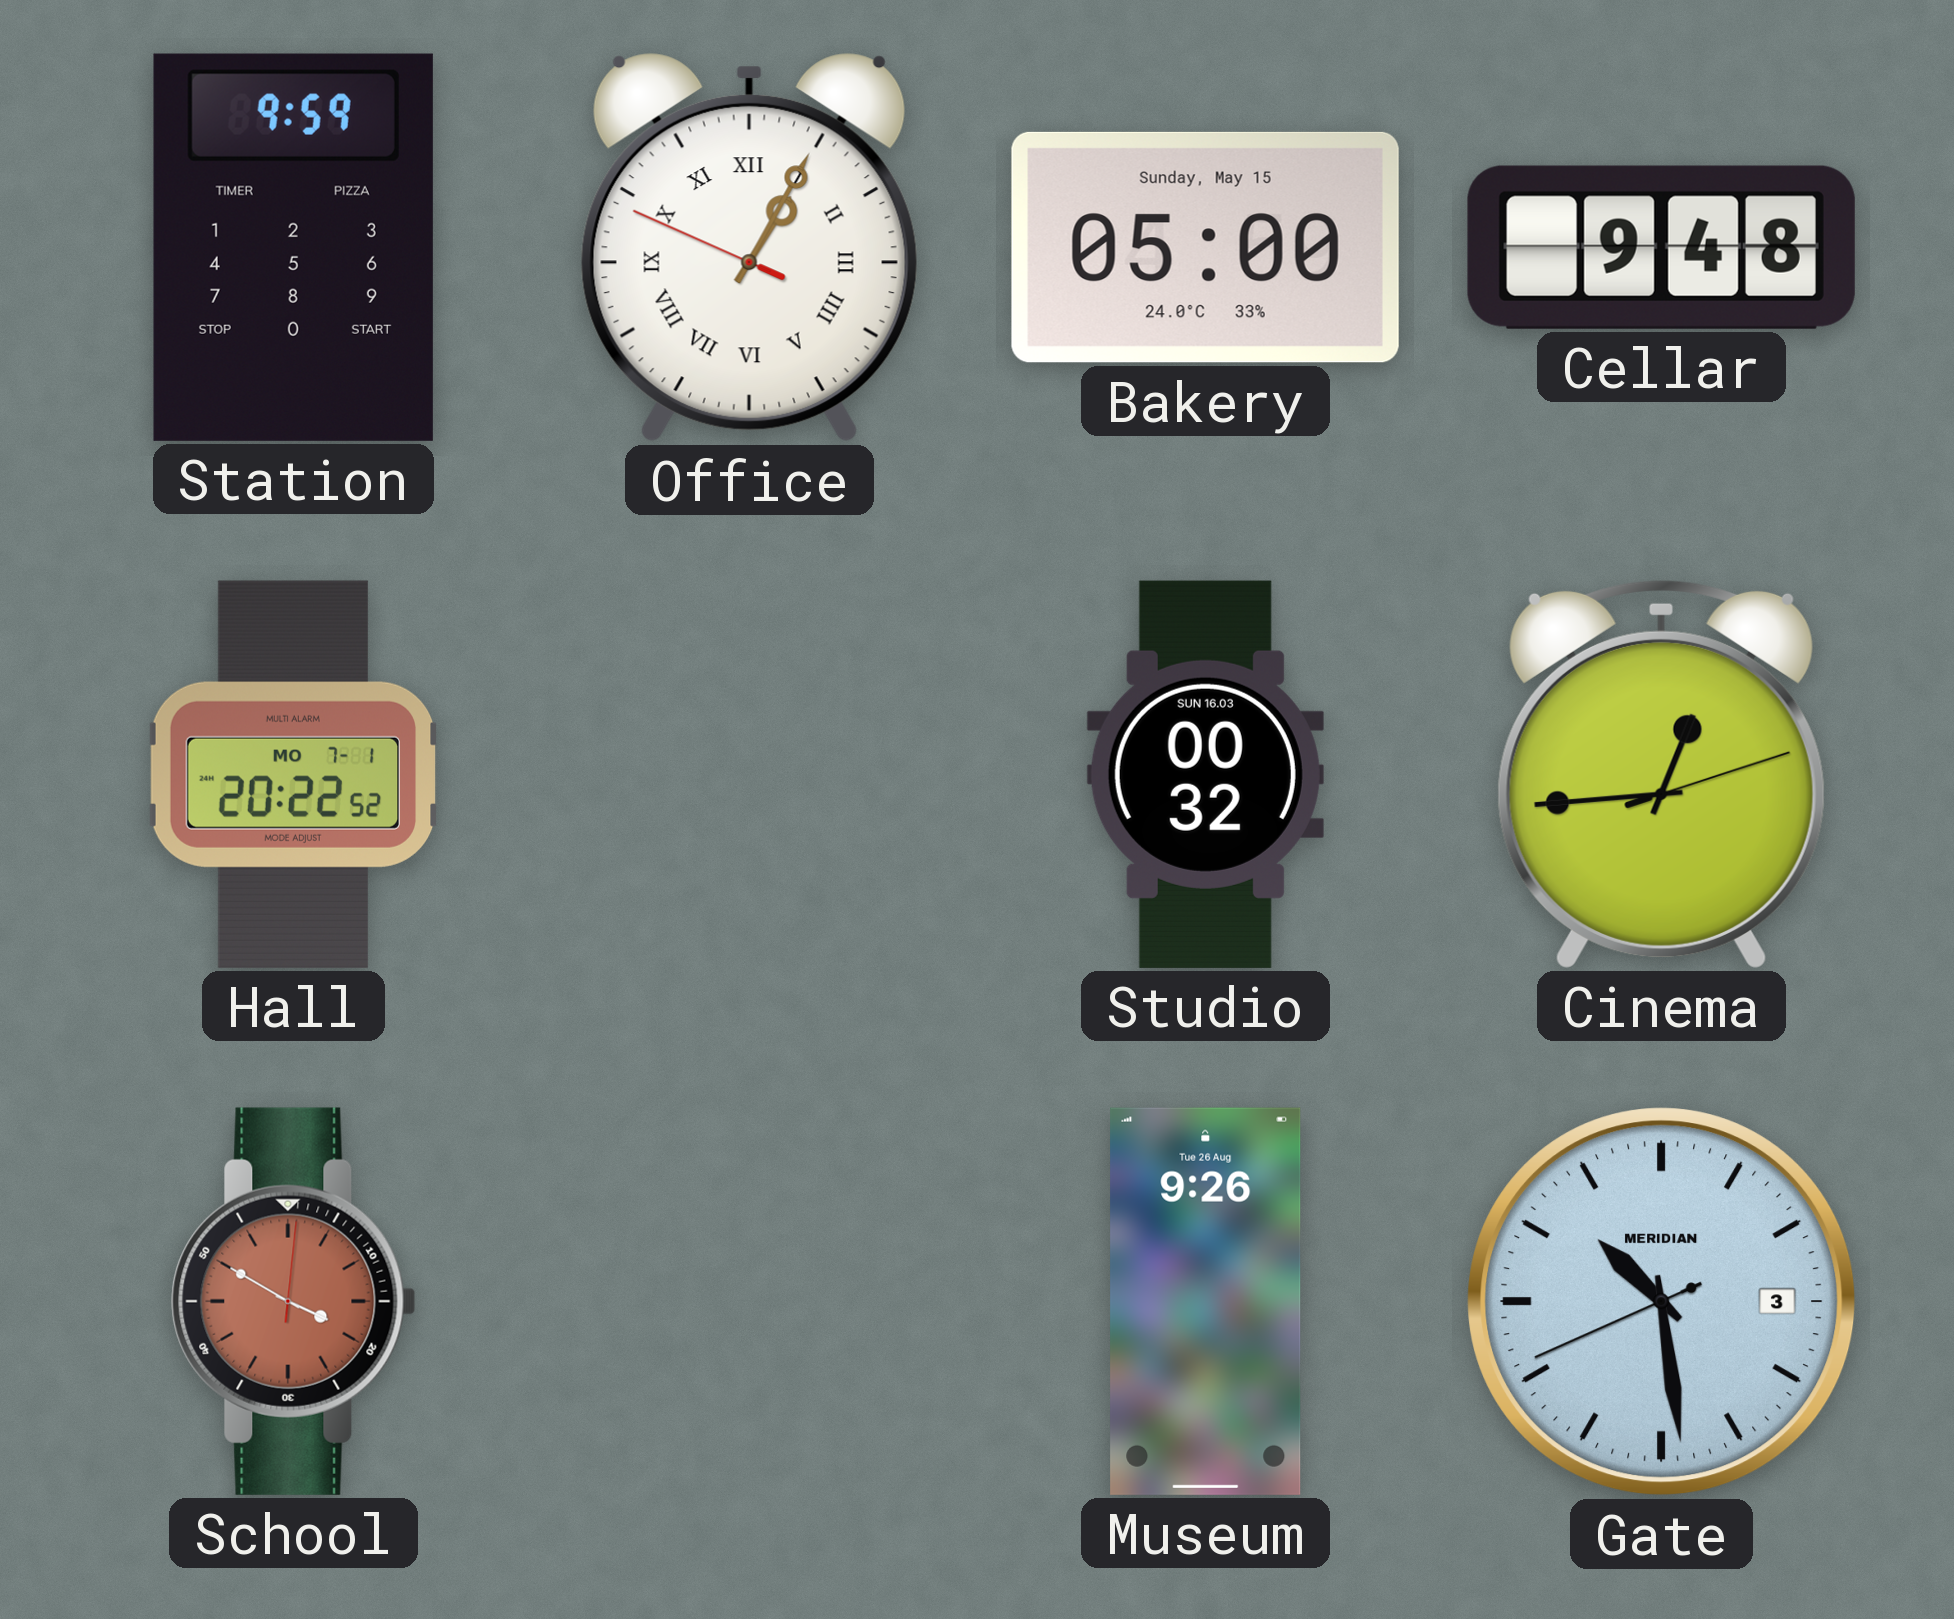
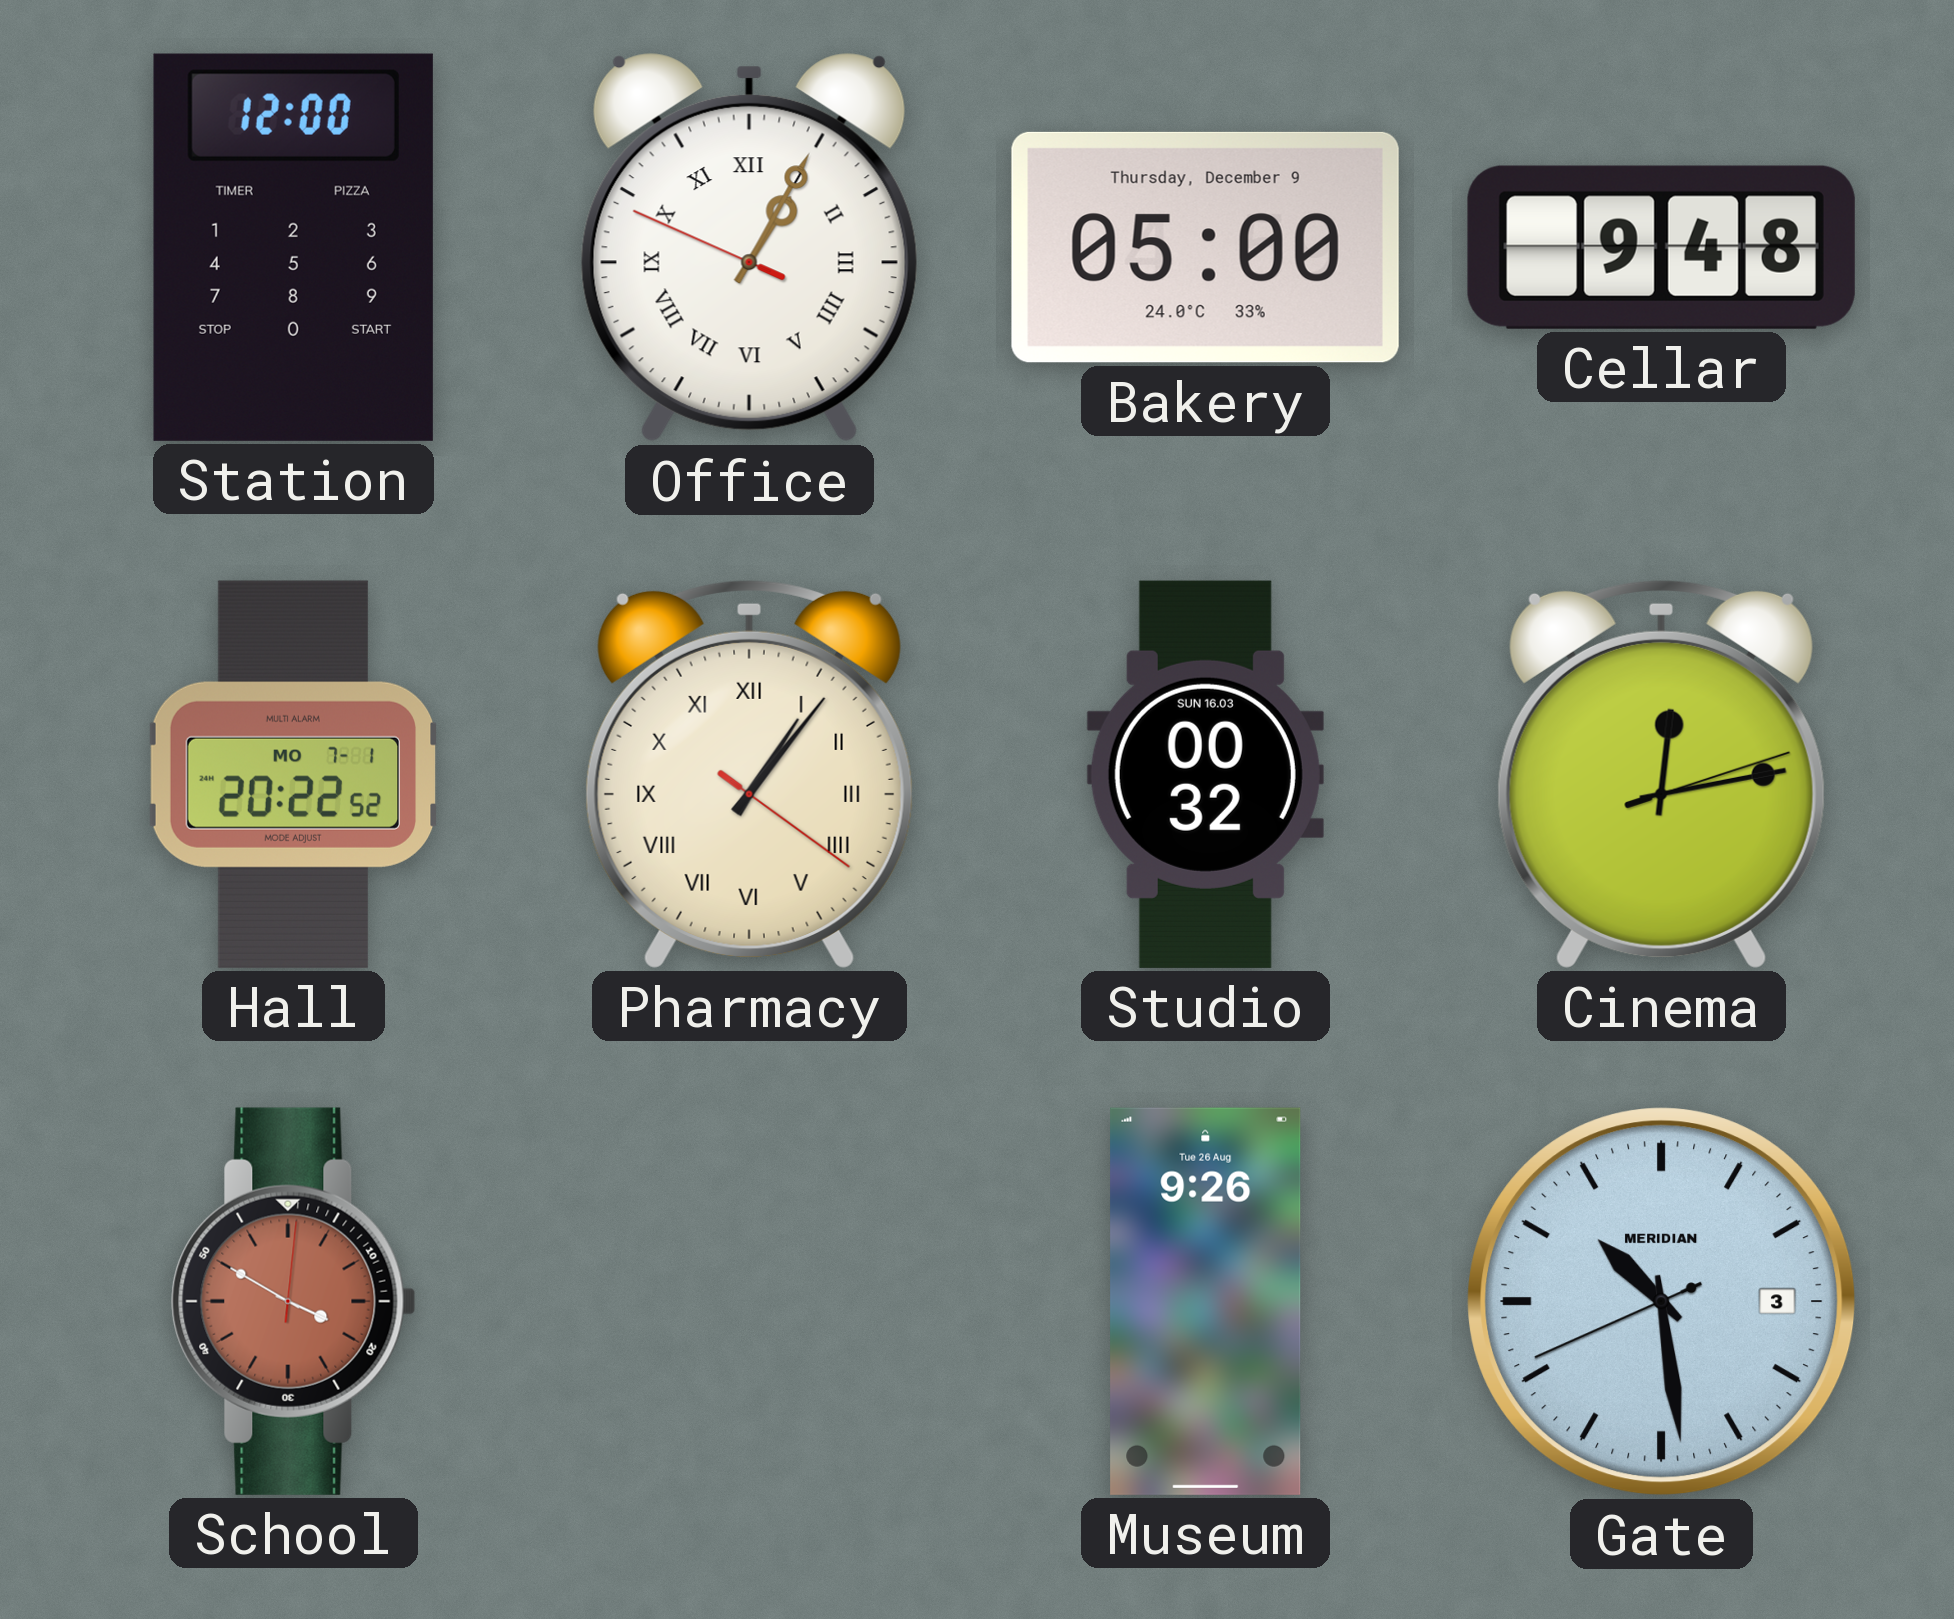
Station: 9:59 -> 12:00 (293, 247)
Bakery date: Sunday, May 15 -> Thursday, December 9 (1205, 247)
Pharmacy: none -> 1:06 (749, 774)
Cinema: 12:44 -> 12:13 (1661, 774)
